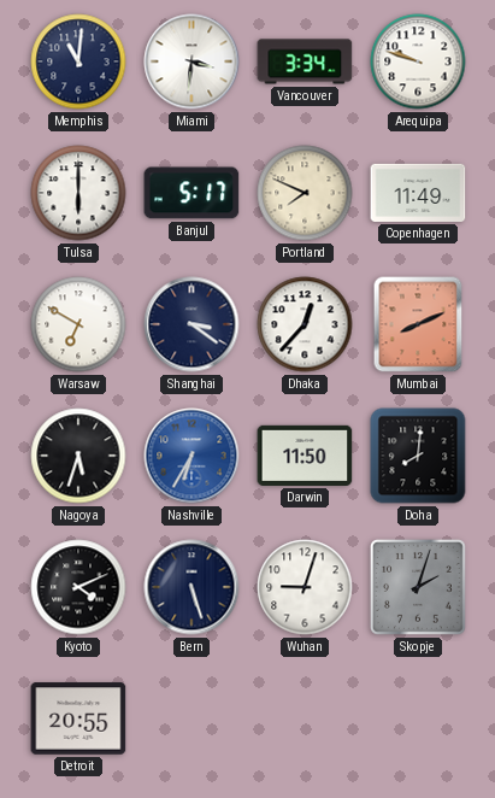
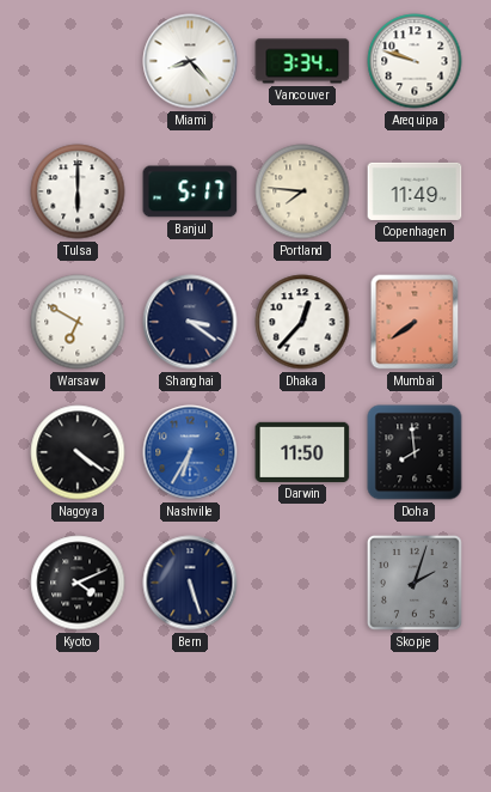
Memphis: 11:01 -> none (78, 61)
Miami: 3:31 -> 8:23 (190, 61)
Portland: 7:49 -> 7:46 (302, 191)
Mumbai: 8:11 -> 7:39 (415, 322)
Nagoya: 5:33 -> 4:21 (78, 452)
Doha: 8:01 -> 7:59 (415, 452)
Wuhan: 9:03 -> none (305, 587)
Detroit: 20:55 -> none (78, 718)
